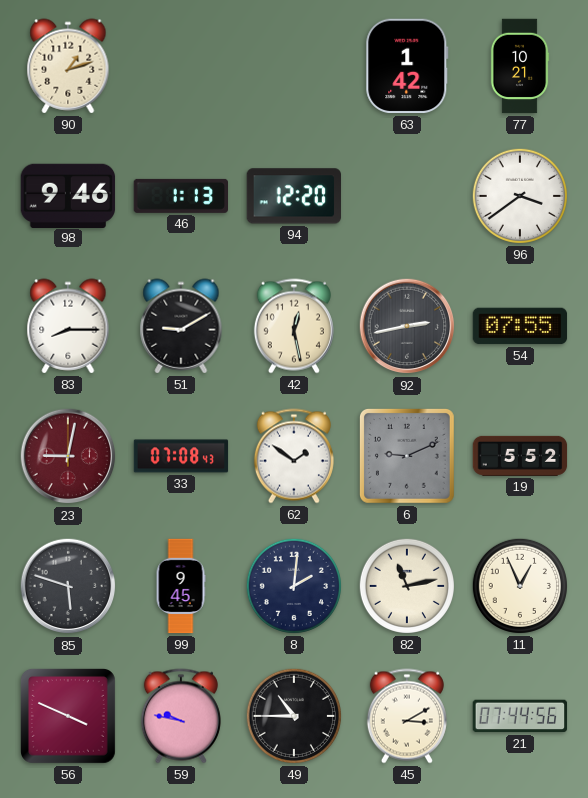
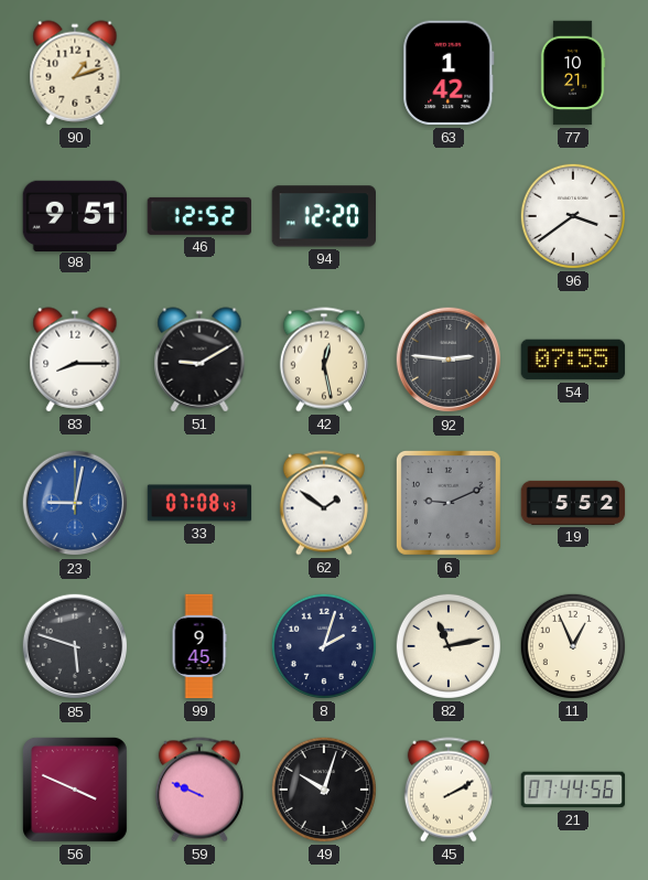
98: 9:46 -> 9:51 (75, 215)
46: 1:13 -> 12:52 (198, 216)
92: 2:43 -> 2:46 (449, 359)
23 dial: burgundy -> blue (75, 503)
8: 2:01 -> 2:03 (324, 646)
59: 9:47 -> 9:49 (199, 790)
49: 10:45 -> 10:03 (324, 790)
45: 3:10 -> 2:10 (449, 790)
